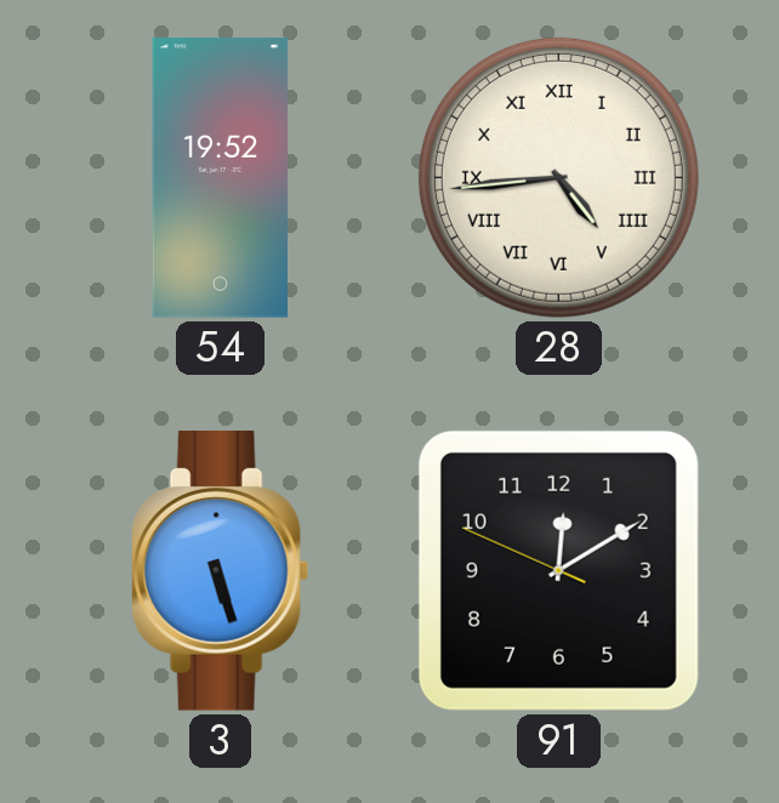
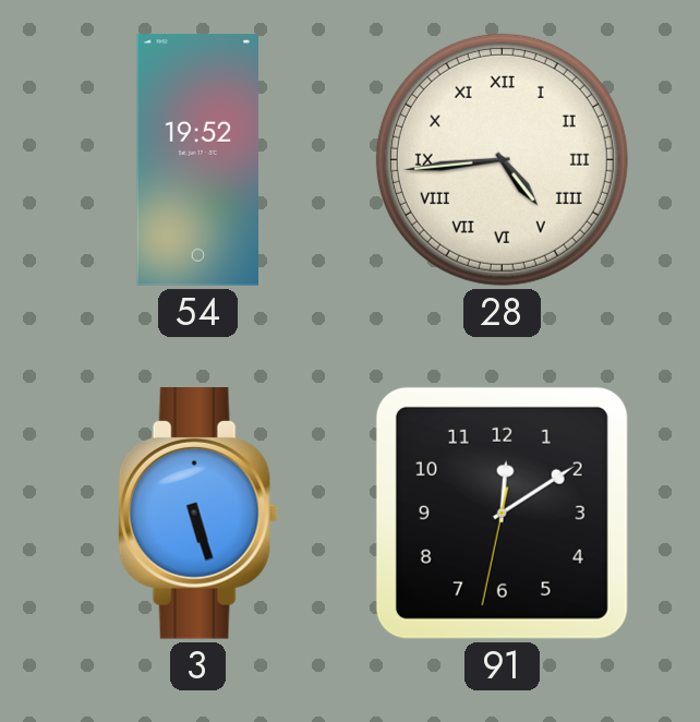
91: 12:09:49 -> 12:09:32 (502, 513)
